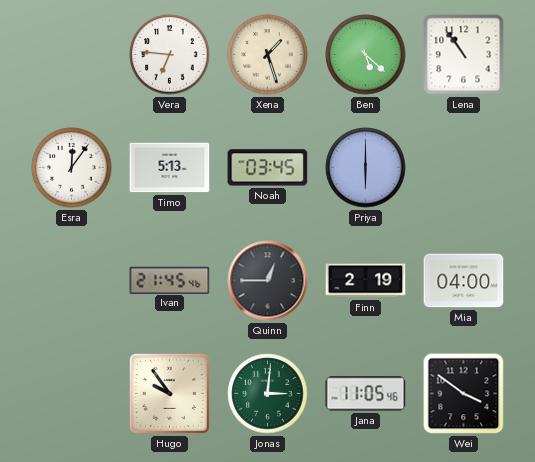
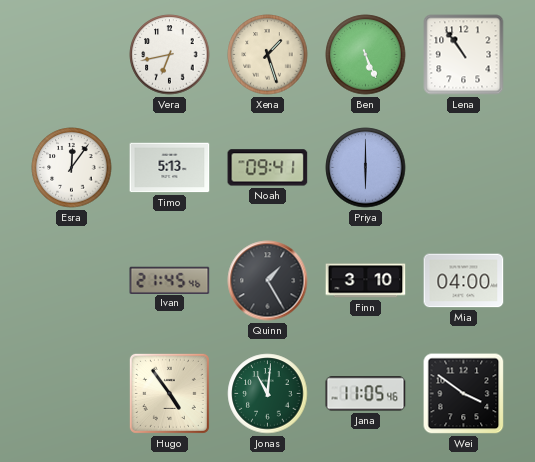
Vera: 6:46 -> 6:43 (170, 55)
Ben: 5:22 -> 5:26 (366, 55)
Noah: 03:45 -> 09:41 (268, 168)
Quinn: 12:45 -> 1:25 (268, 281)
Finn: 2:19 -> 3:10 (366, 281)
Hugo: 9:54 -> 4:54 (169, 393)
Jonas: 3:01 -> 11:01 (268, 394)
